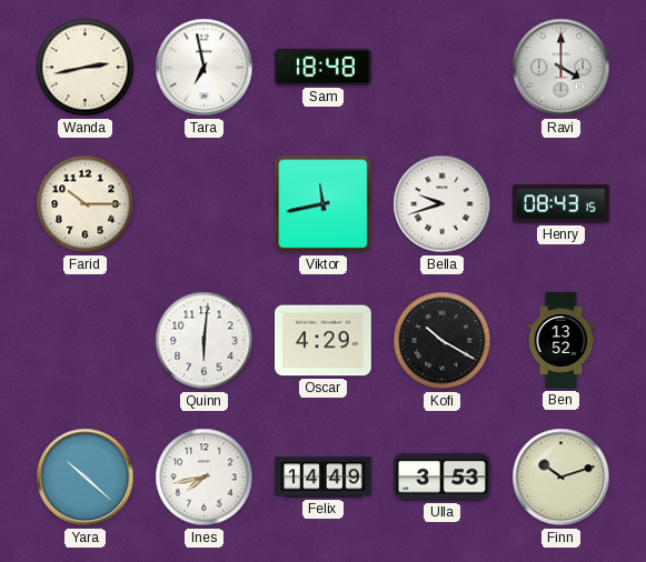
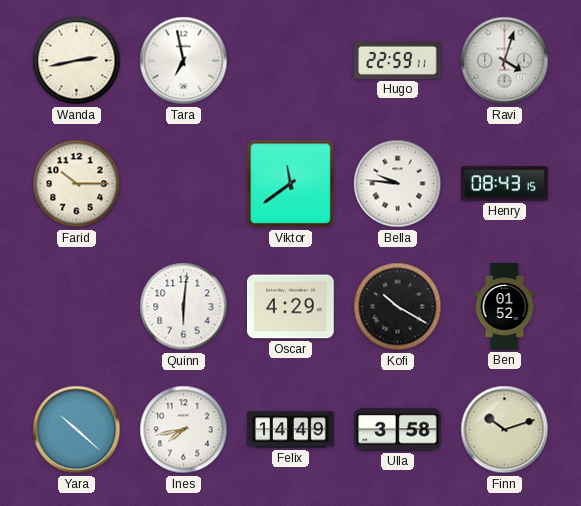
Sam: 18:48 -> none (322, 67)
Hugo: none -> 22:59 (398, 60)
Ravi: 4:00 -> 4:03 (505, 61)
Viktor: 11:43 -> 11:39 (291, 184)
Bella: 9:42 -> 9:46 (398, 184)
Ben: 13:52 -> 01:52 (505, 307)
Ulla: 3:53 -> 3:58 (398, 430)
